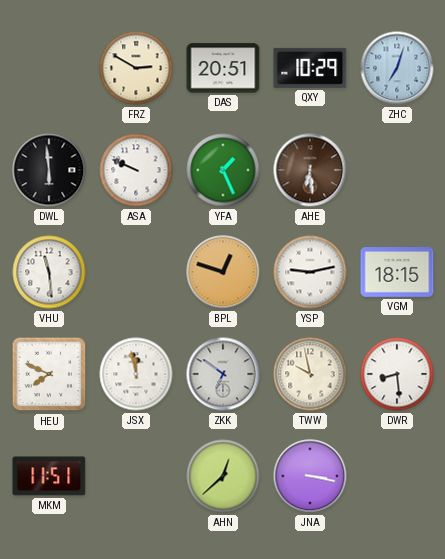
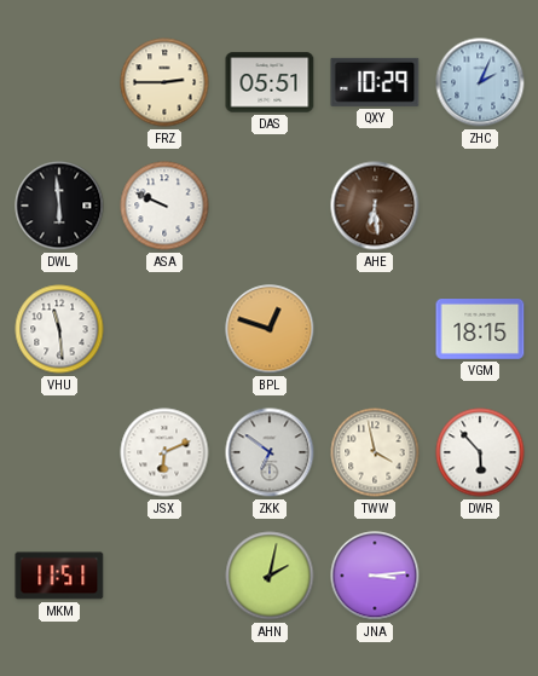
FRZ: 2:50 -> 2:45 (164, 82)
DAS: 20:51 -> 05:51 (270, 82)
ZHC: 7:03 -> 2:04 (480, 82)
YFA: 1:26 -> none (223, 170)
YSP: 9:13 -> none (310, 272)
HEU: 7:49 -> none (49, 374)
JSX: 11:58 -> 6:11 (164, 452)
TWW: 9:58 -> 3:58 (375, 452)
DWR: 8:29 -> 5:53 (480, 452)
AHN: 12:38 -> 2:02 (270, 576)
JNA: 3:17 -> 3:14 (375, 576)
